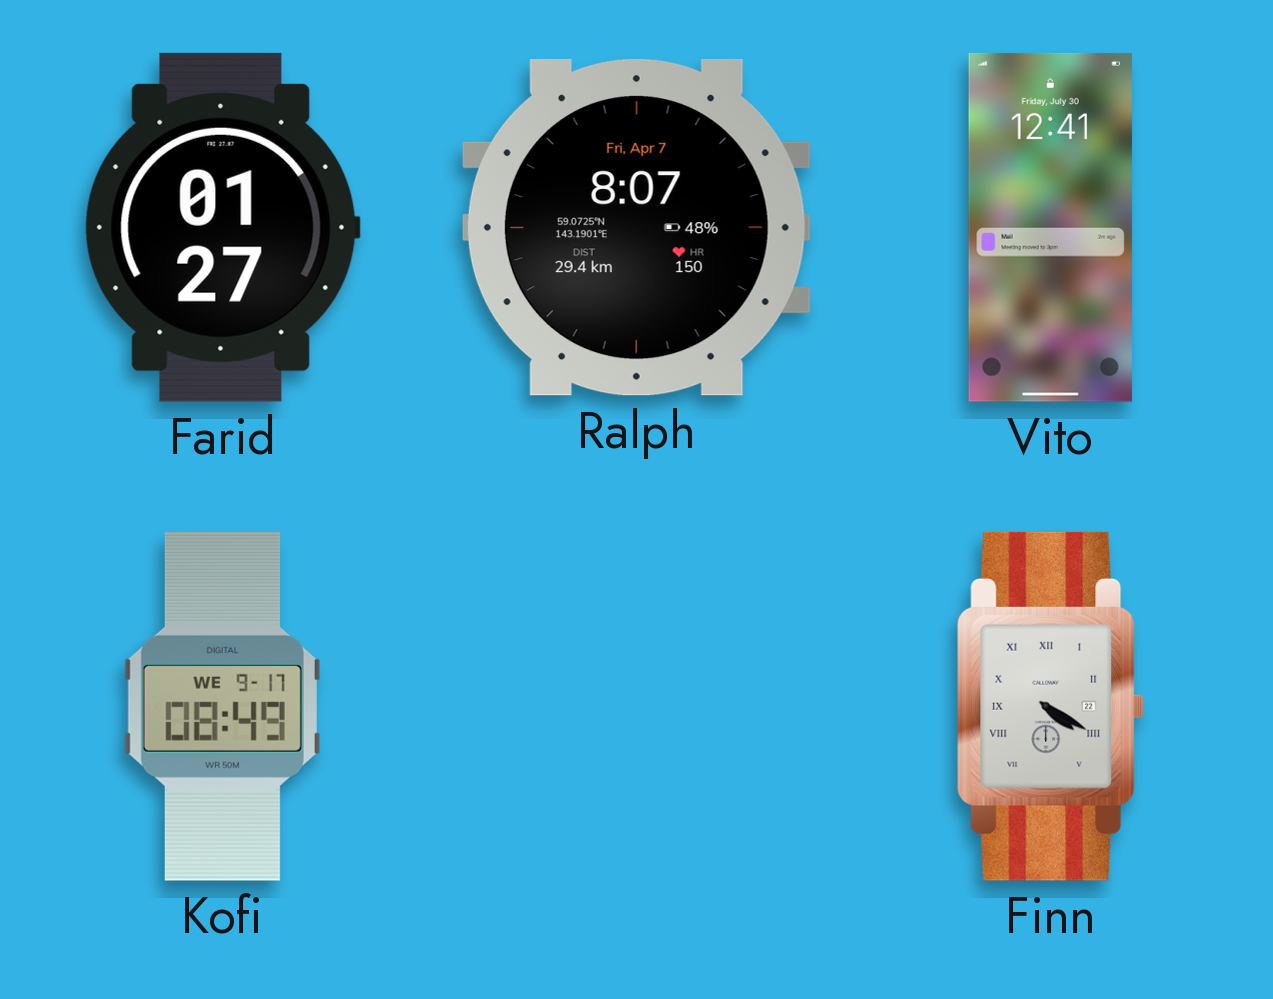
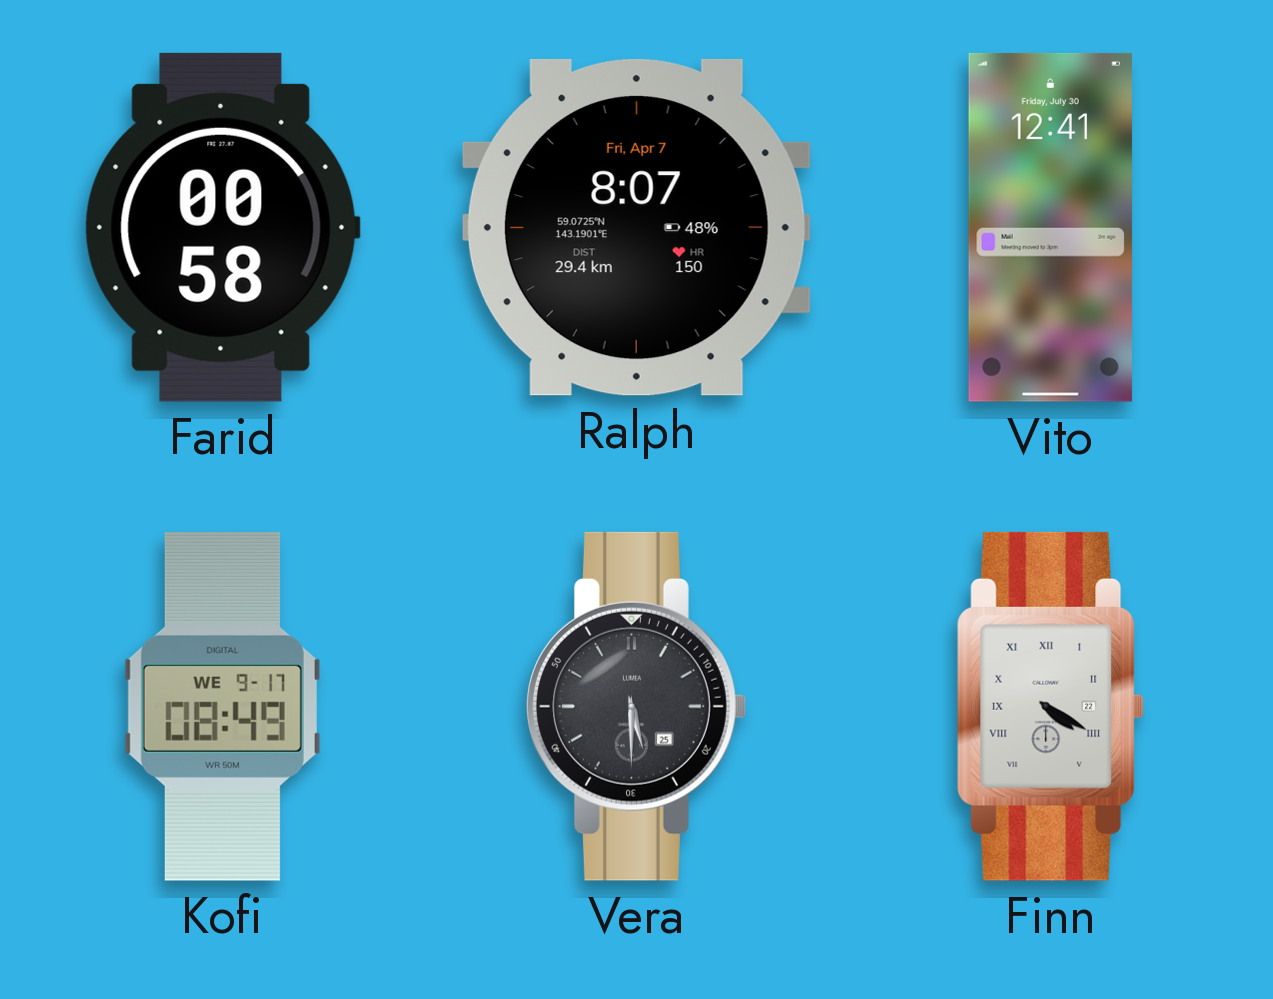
Farid: 01:27 -> 00:58 (222, 227)
Vera: none -> 5:30 (637, 706)
